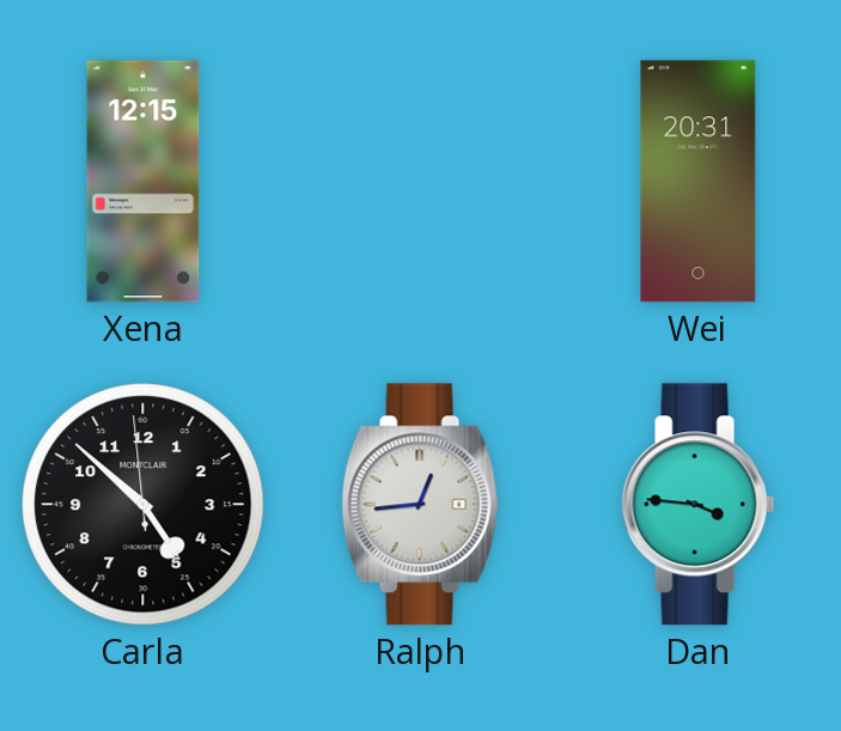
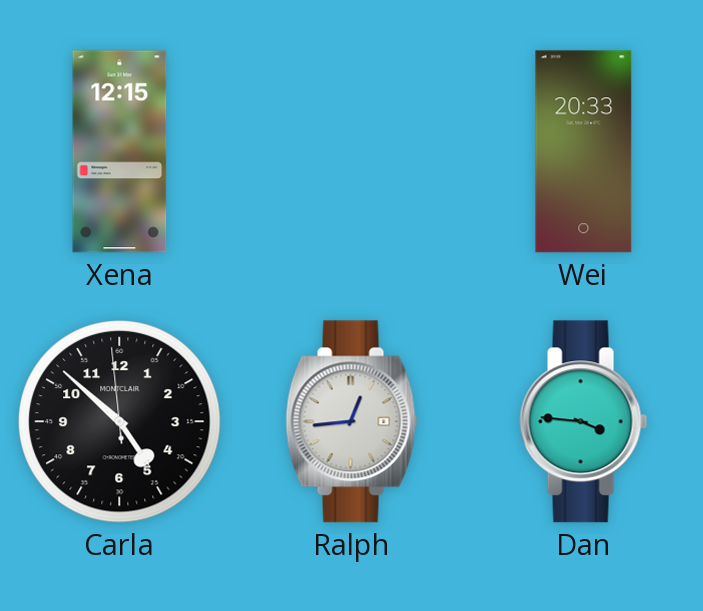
Wei: 20:31 -> 20:33 (584, 152)
